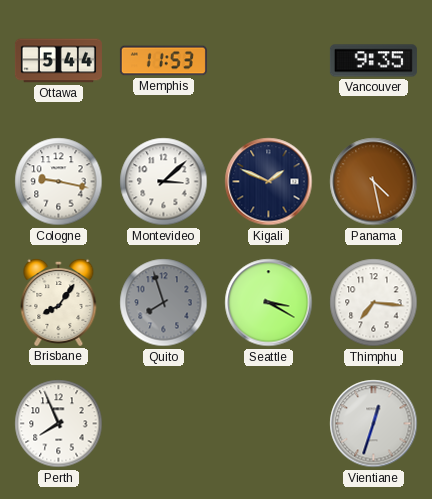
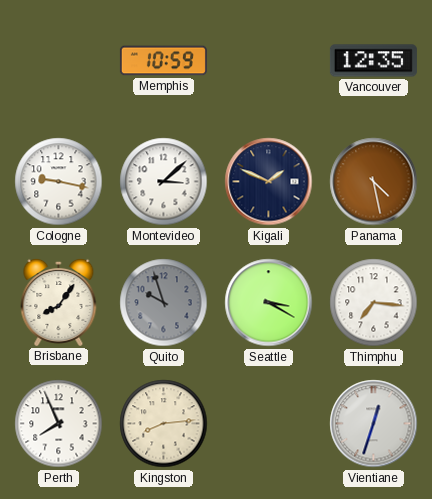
Ottawa: 5:44 -> none (58, 61)
Memphis: 11:53 -> 10:59 (163, 61)
Vancouver: 9:35 -> 12:35 (373, 61)
Quito: 7:57 -> 9:57 (164, 303)
Kingston: none -> 8:14 (164, 424)
